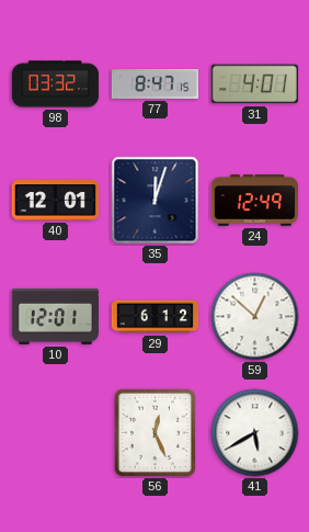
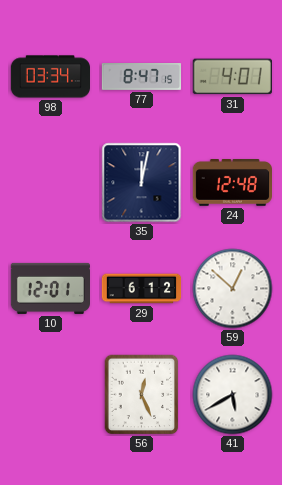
98: 03:32 -> 03:34 (50, 77)
40: 12:01 -> none (55, 201)
35: 12:03 -> 12:02 (142, 183)
24: 12:49 -> 12:48 (233, 183)
